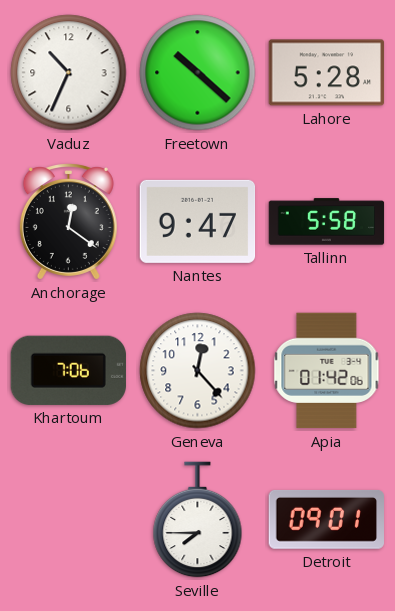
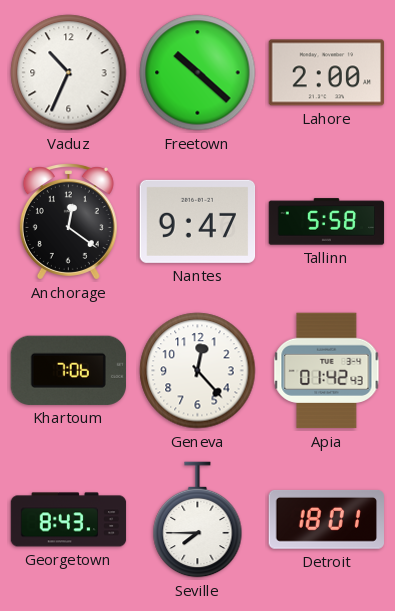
Lahore: 5:28 -> 2:00 (327, 73)
Apia: 01:42:06 -> 01:42:43 (327, 371)
Georgetown: none -> 8:43 (69, 520)
Detroit: 09:01 -> 18:01 (327, 519)
